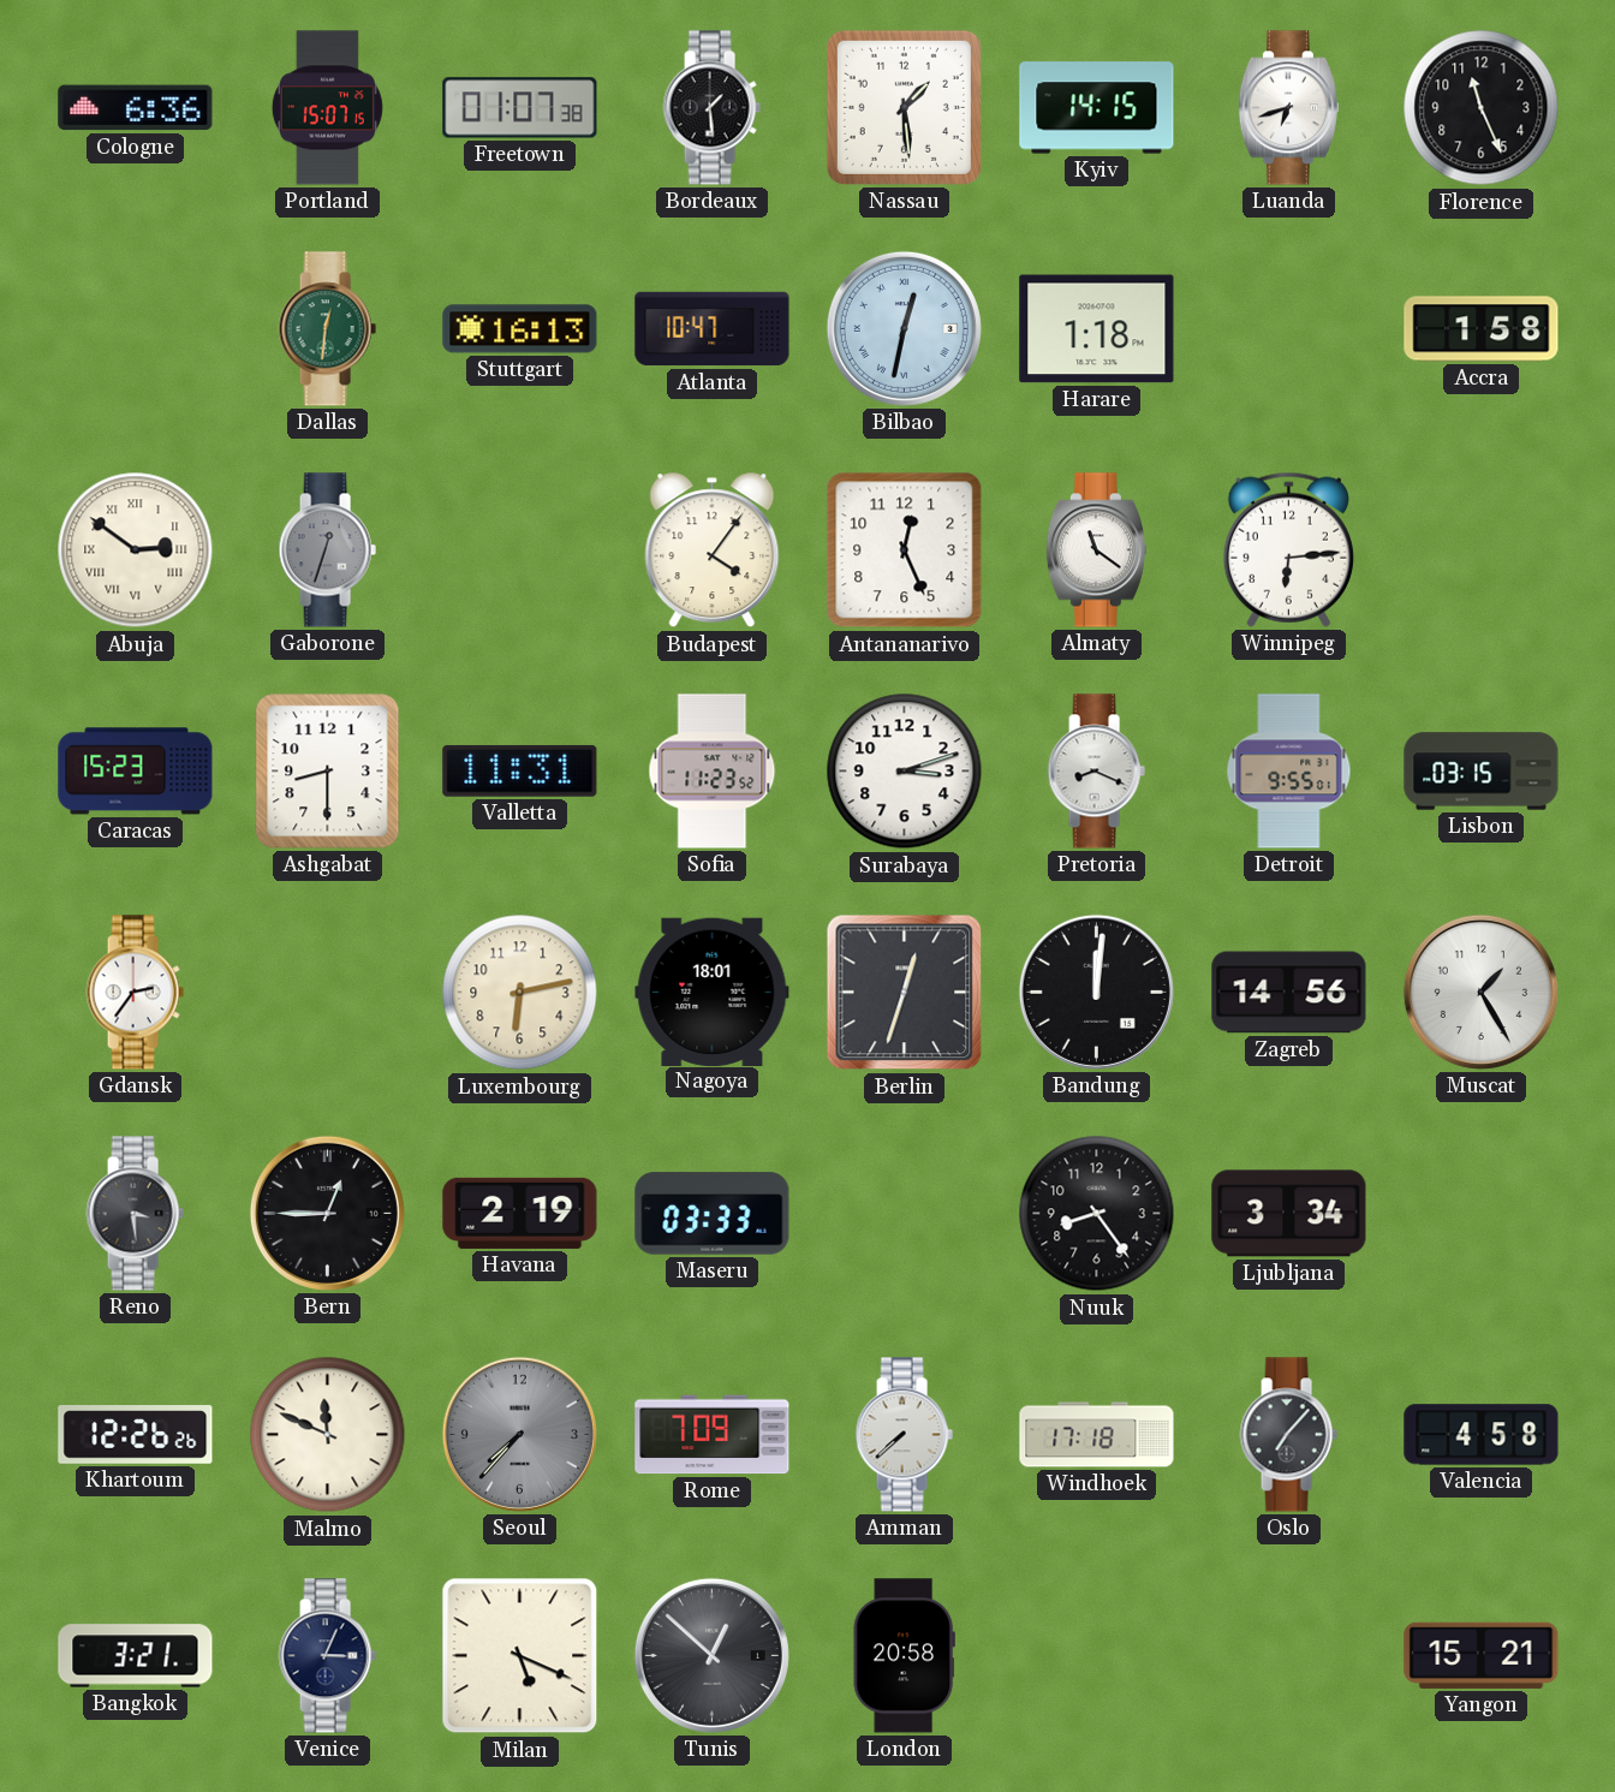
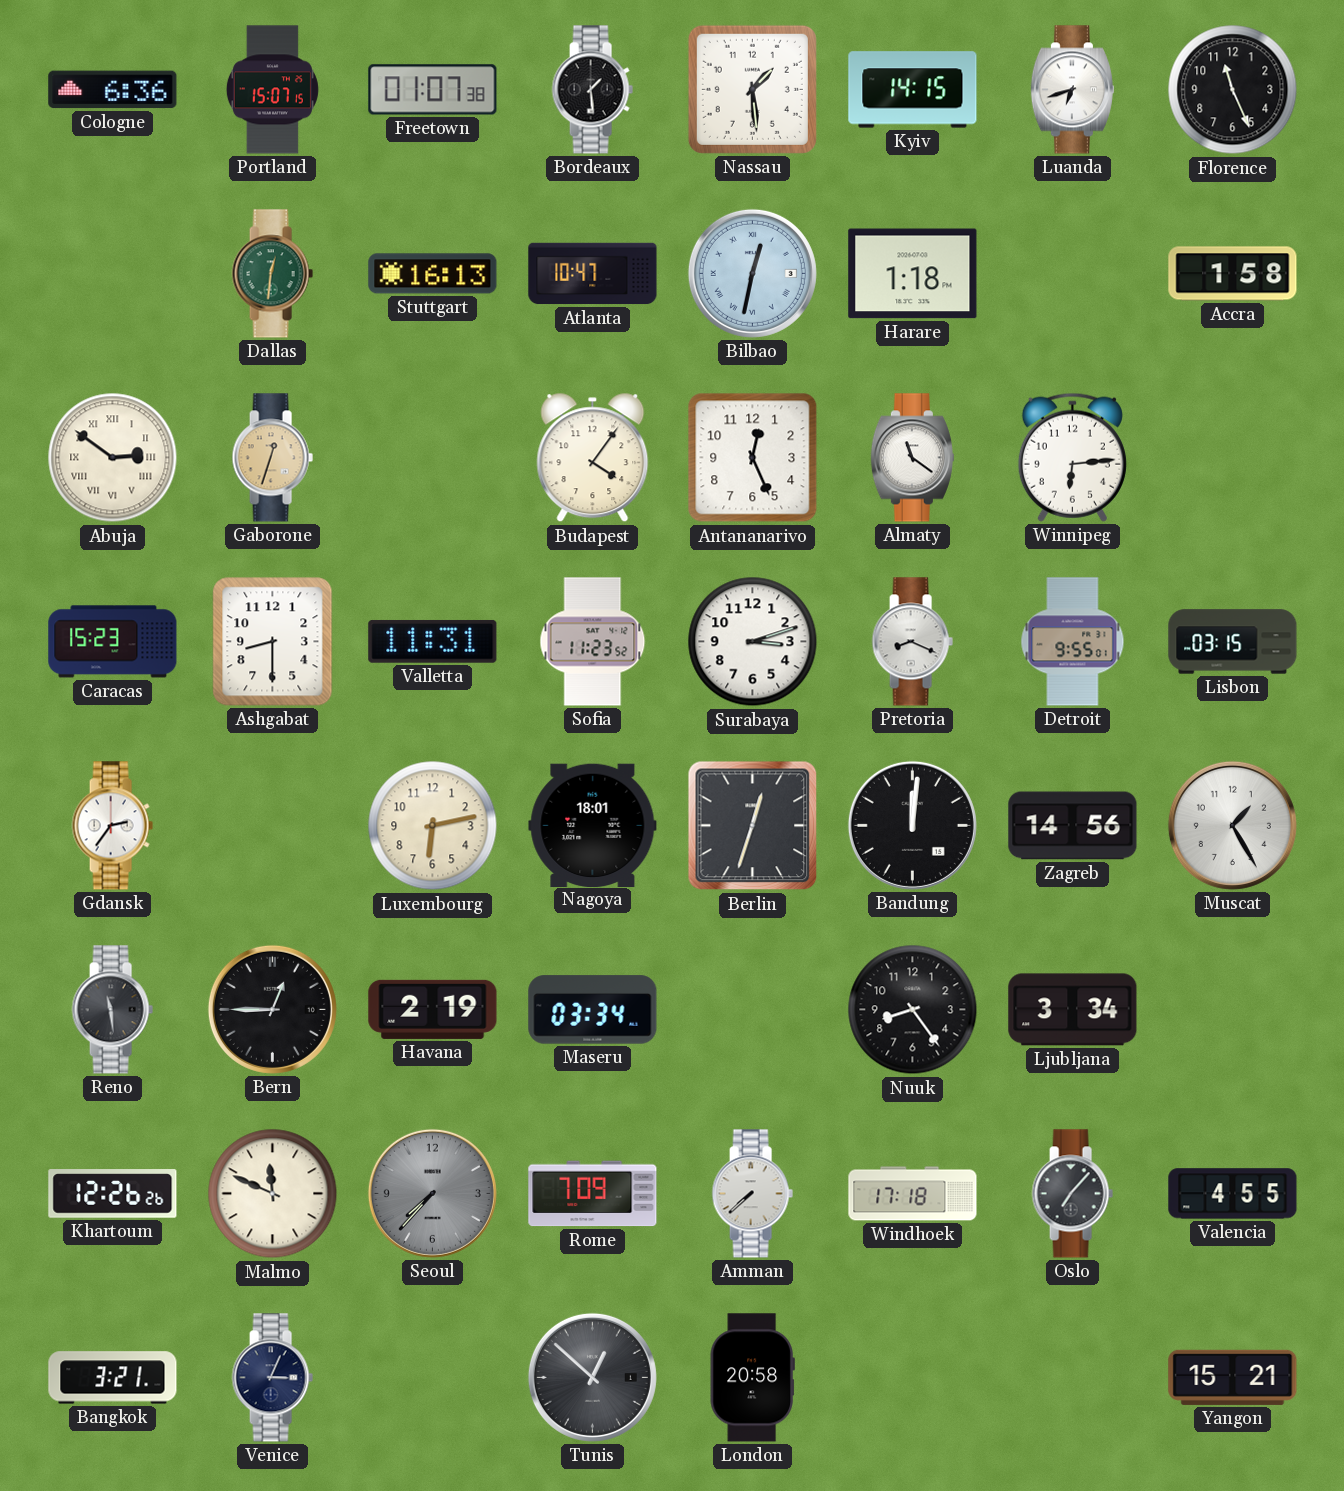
Gaborone dial: grey -> champagne (272, 458)
Reno: 3:29 -> 11:29 (112, 1010)
Maseru: 03:33 -> 03:34 (593, 1010)
Valencia: 4:58 -> 4:55 (1233, 1194)
Milan: 5:19 -> none (520, 1656)
